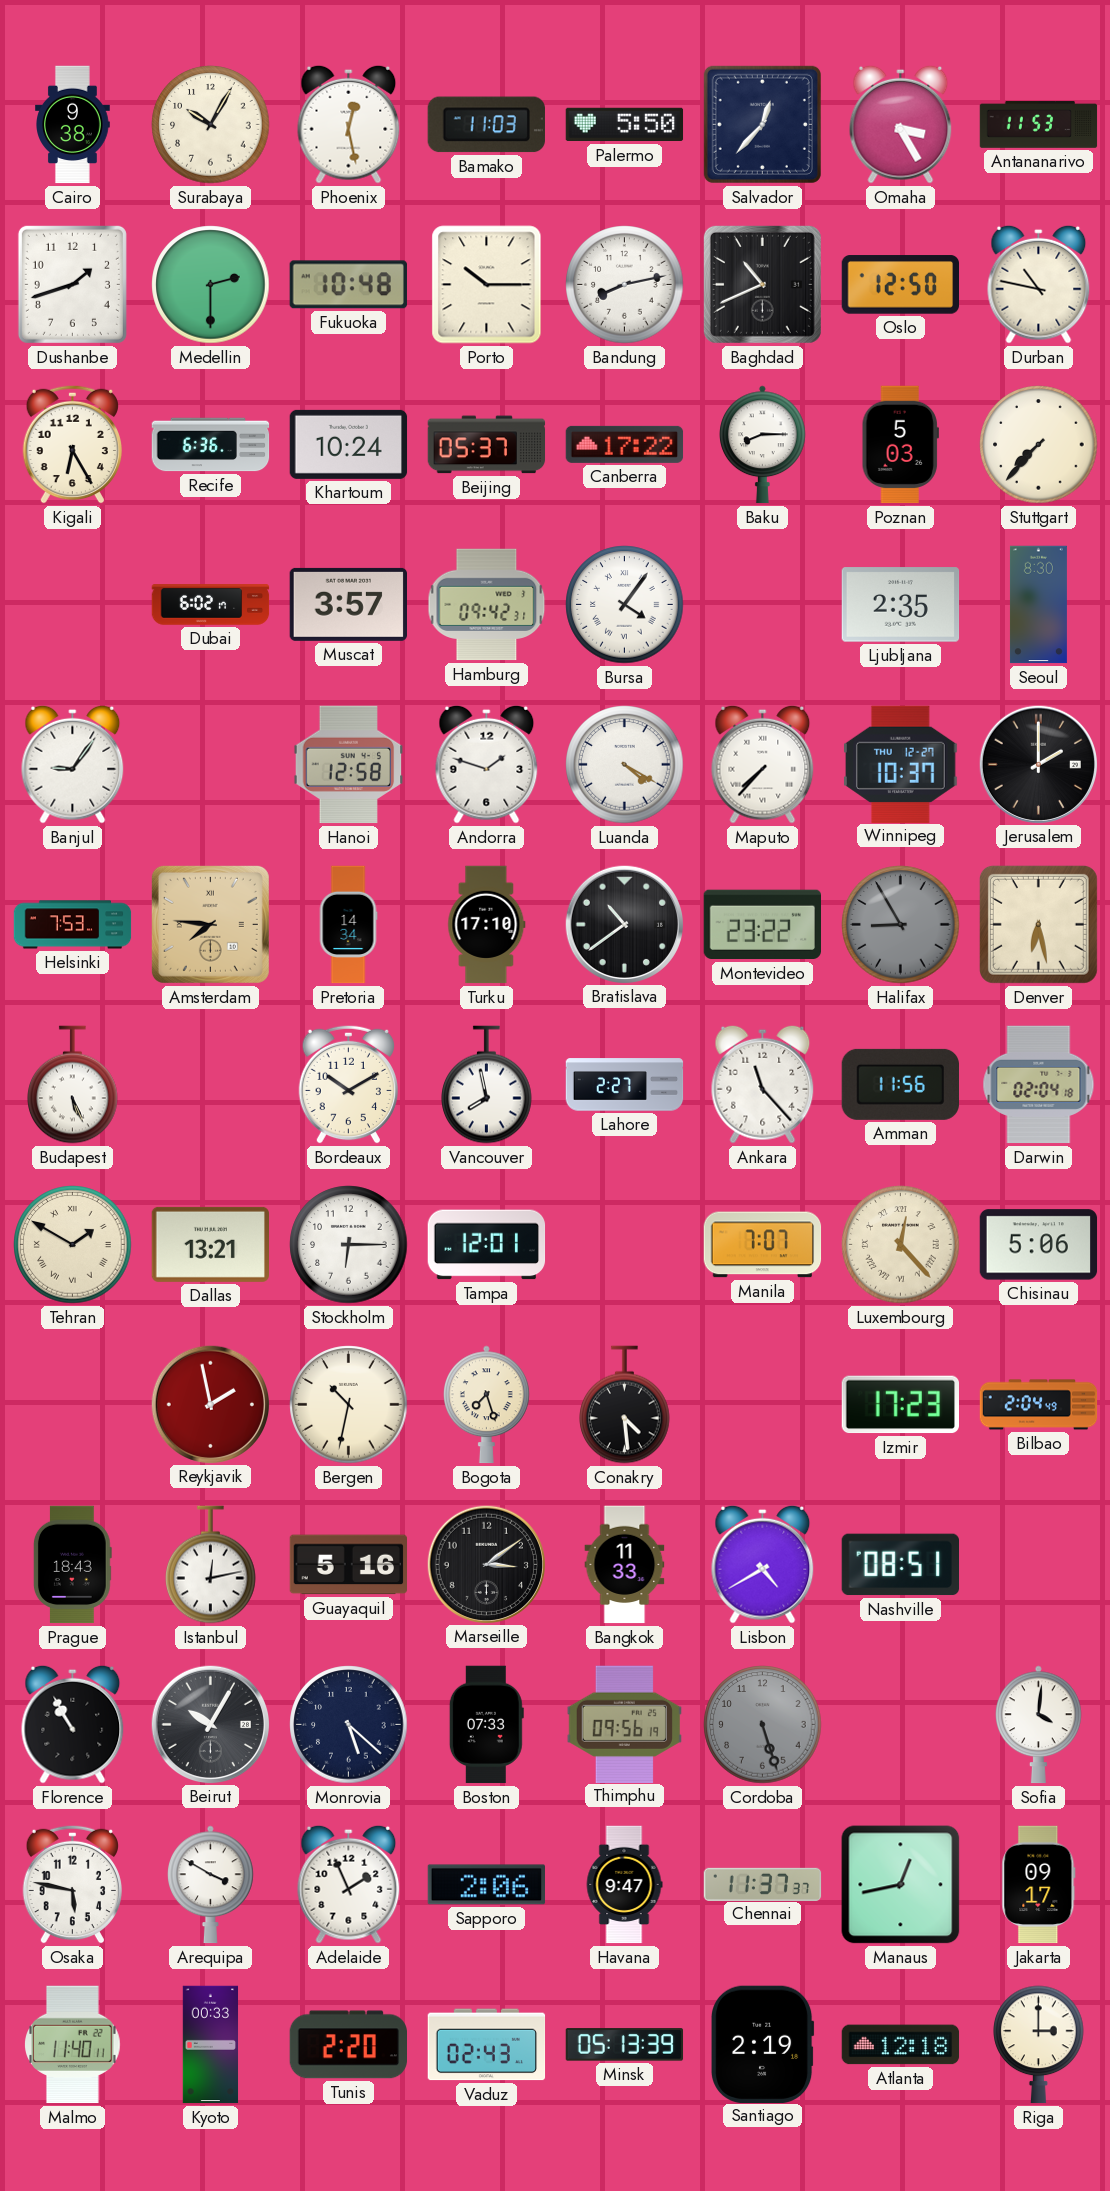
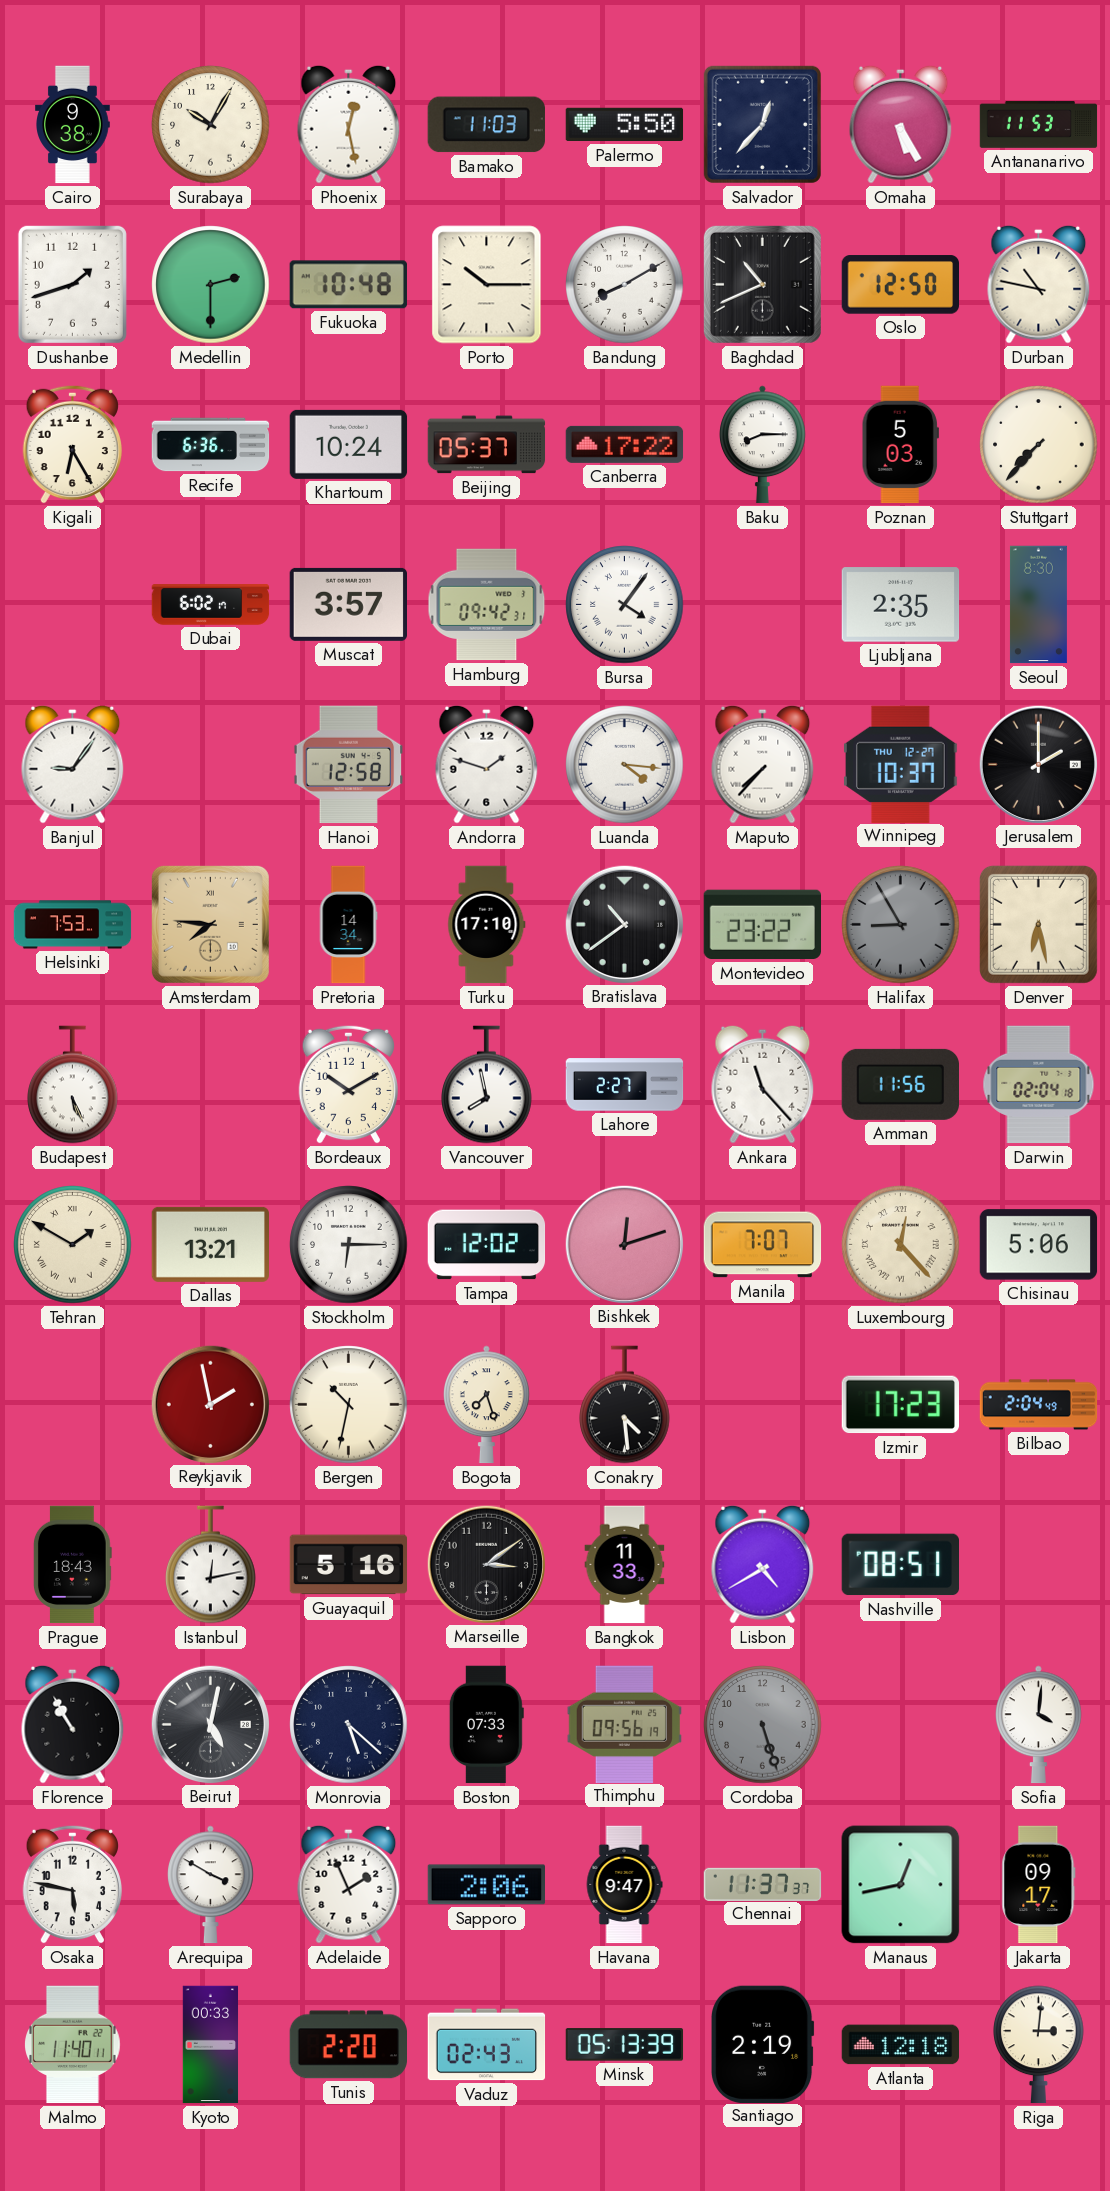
Omaha: 3:25 -> 5:25 (901, 124)
Bandung: 8:13 -> 8:10 (625, 285)
Luanda: 4:20 -> 4:16 (625, 765)
Tampa: 12:01 -> 12:02 (487, 1245)
Bishkek: none -> 12:12 (624, 1244)
Beirut: 10:05 -> 5:02 (210, 1724)
Riga: 3:00 -> 3:01 (1039, 2045)
